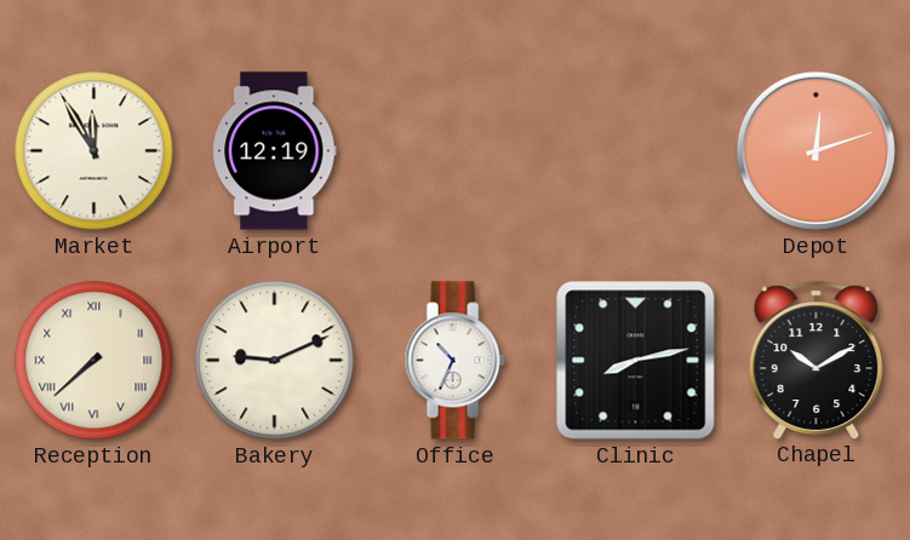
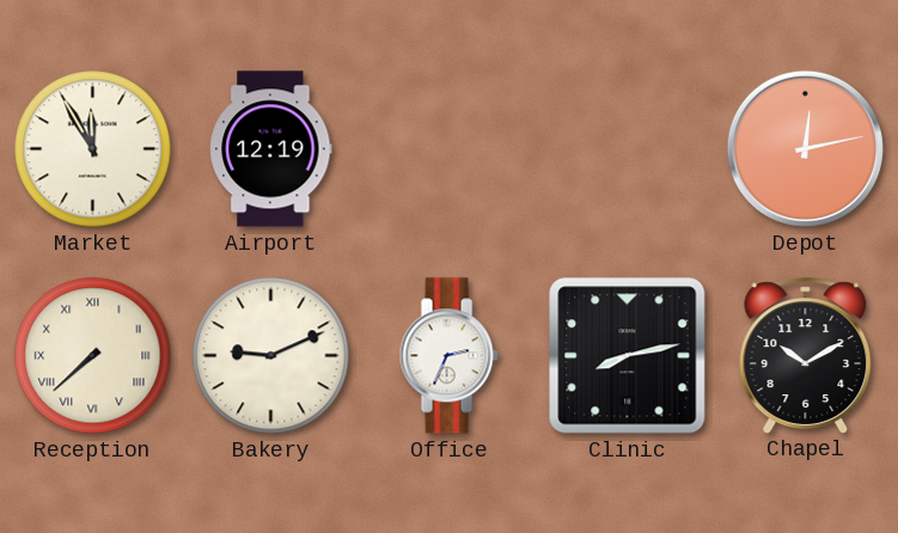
Depot: 12:12 -> 12:13 (805, 148)
Office: 10:34 -> 2:34 (448, 356)
